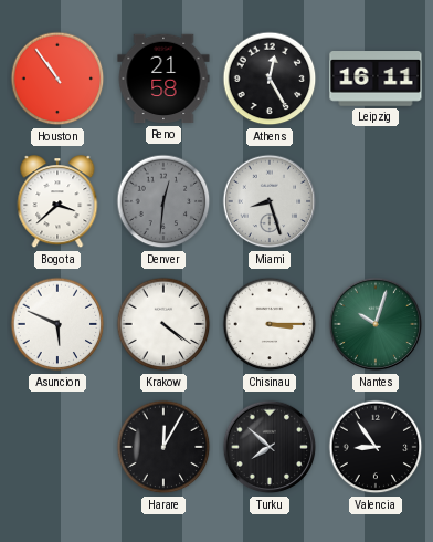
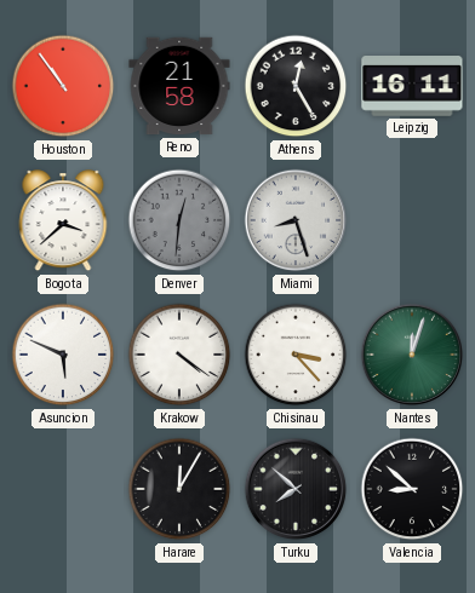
Chisinau: 3:15 -> 3:23 (296, 355)
Nantes: 10:03 -> 12:03 (412, 355)
Valencia: 8:54 -> 8:52 (412, 489)
